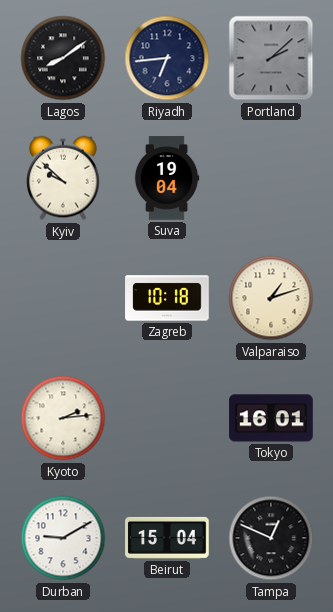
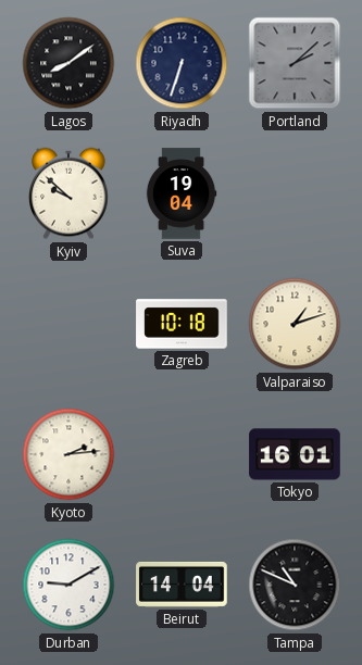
Riyadh: 6:44 -> 6:33 (182, 63)
Beirut: 15:04 -> 14:04 (182, 585)
Tampa: 12:49 -> 10:49 (295, 585)
